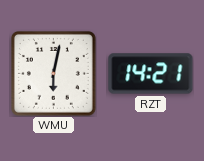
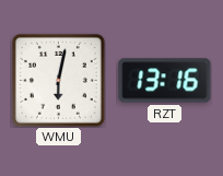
RZT: 14:21 -> 13:16 (165, 81)
